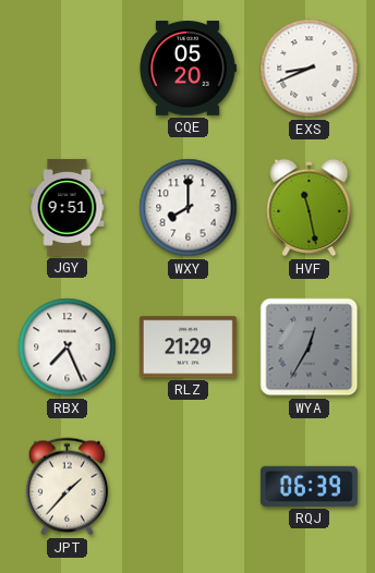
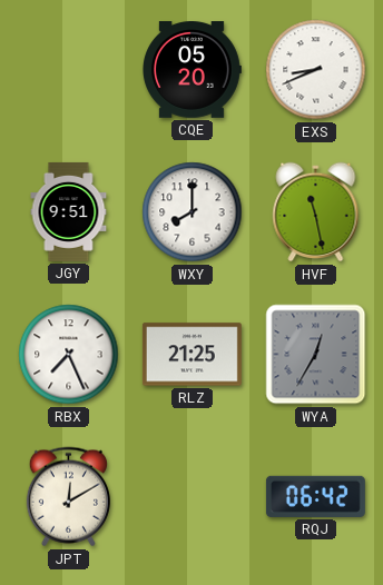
RLZ: 21:29 -> 21:25 (191, 355)
JPT: 1:37 -> 12:10 (68, 497)
RQJ: 06:39 -> 06:42 (315, 496)
